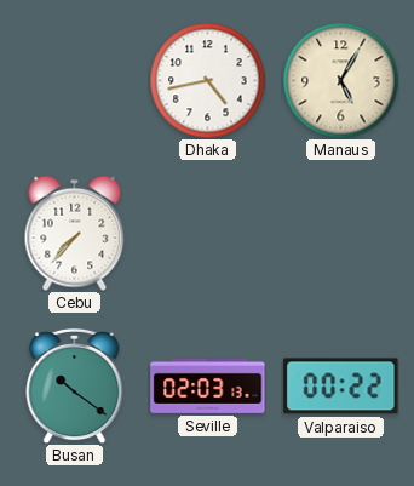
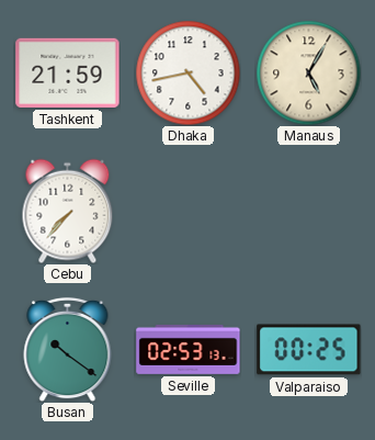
Tashkent: none -> 21:59 (68, 72)
Seville: 02:03 -> 02:53 (189, 349)
Valparaiso: 00:22 -> 00:25 (309, 350)
